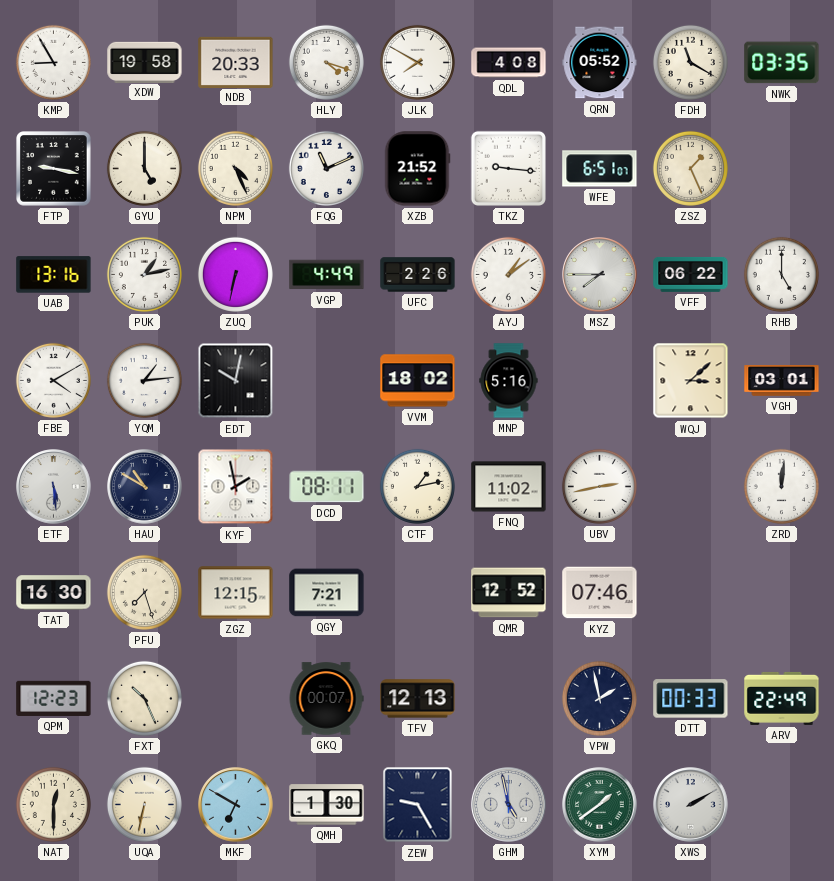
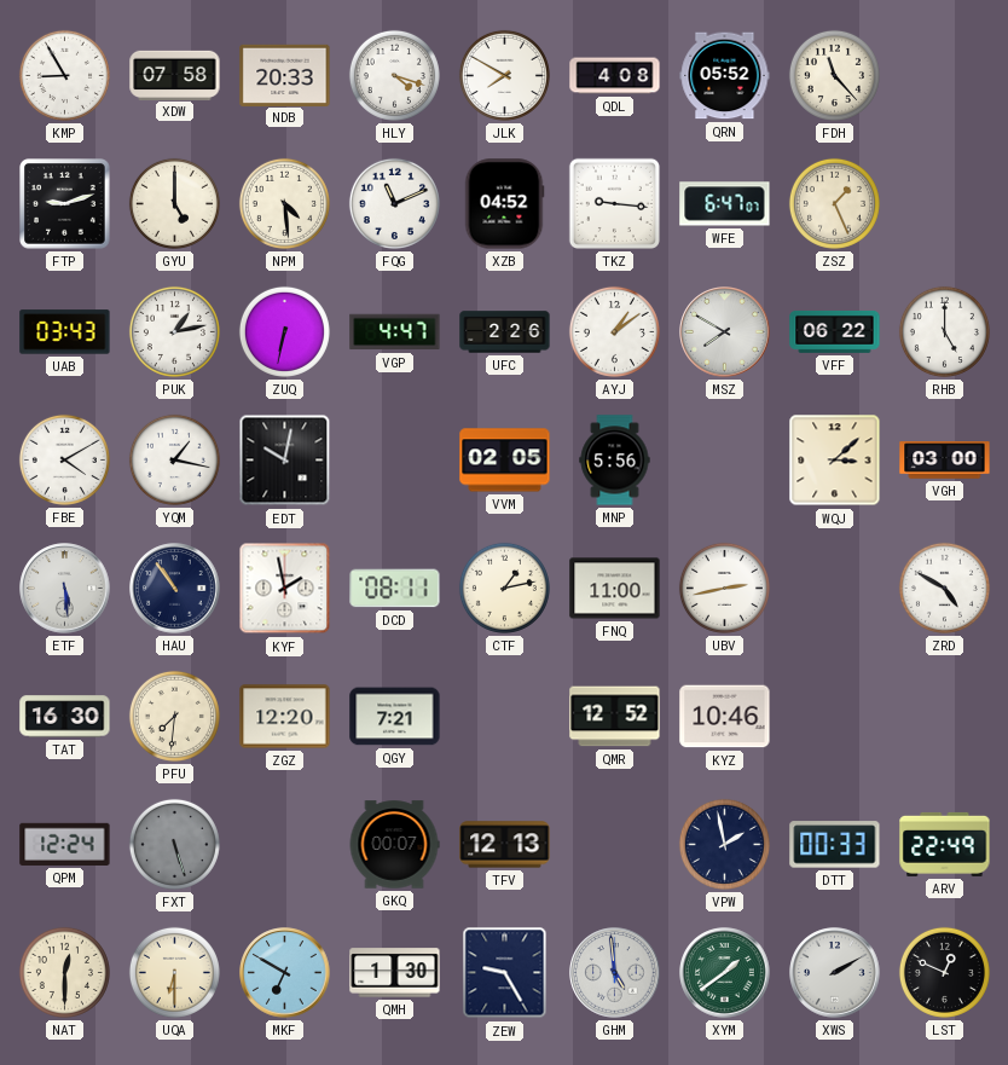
XDW: 19:58 -> 07:58 (175, 75)
FDH: 11:20 -> 11:23 (834, 75)
NWK: 03:35 -> none (782, 63)
FTP: 9:17 -> 9:12 (65, 204)
NPM: 4:26 -> 4:29 (284, 203)
XZB: 21:52 -> 04:52 (504, 204)
WFE: 6:51 -> 6:47 (725, 204)
UAB: 13:16 -> 03:43 (65, 332)
VGP: 4:49 -> 4:47 (395, 332)
MSZ: 7:45 -> 7:50 (725, 332)
YQM: 1:14 -> 1:17 (174, 459)
VVM: 18:02 -> 02:05 (505, 461)
MNP: 5:16 -> 5:56 (615, 461)
VGH: 03:01 -> 03:00 (945, 461)
HAU: 10:50 -> 10:54 (175, 589)
FNQ: 11:02 -> 11:00 (615, 589)
ZRD: 12:01 -> 4:50 (944, 588)
PFU: 7:27 -> 7:31 (174, 716)
ZGZ: 12:15 -> 12:20 (285, 717)
KYZ: 07:46 -> 10:46 (725, 717)
QPM: 12:23 -> 12:24 (65, 844)
FXT: 10:26 -> 5:27 (174, 844)
FXT dial: cream -> grey (174, 844)
UQA: 6:32 -> 6:30 (174, 972)
GHM: 4:58 -> 4:59 (615, 973)
LST: none -> 12:49 (944, 972)
